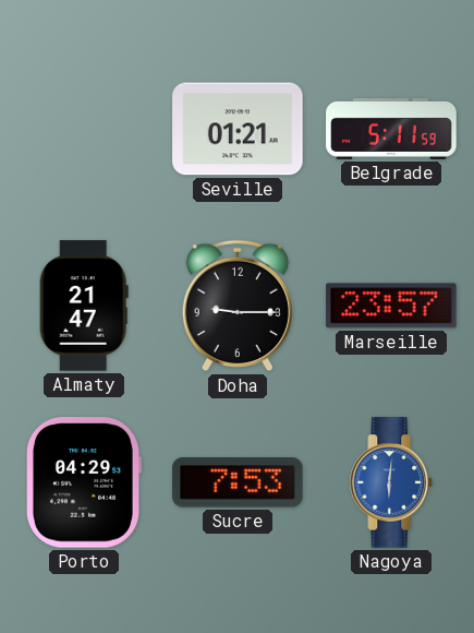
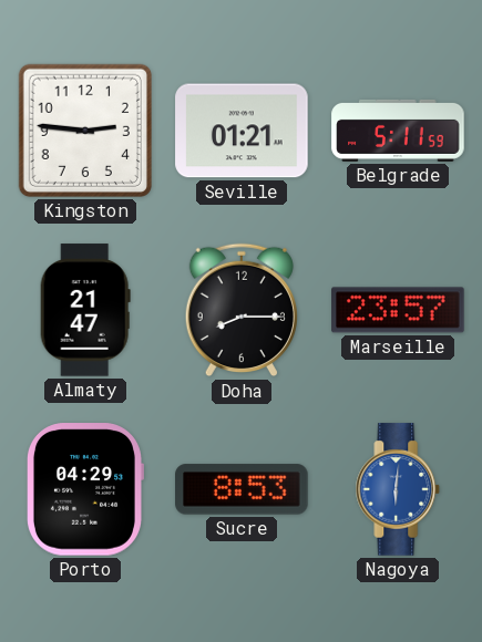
Kingston: none -> 2:46 (85, 131)
Doha: 9:15 -> 8:15 (242, 310)
Sucre: 7:53 -> 8:53 (242, 489)
